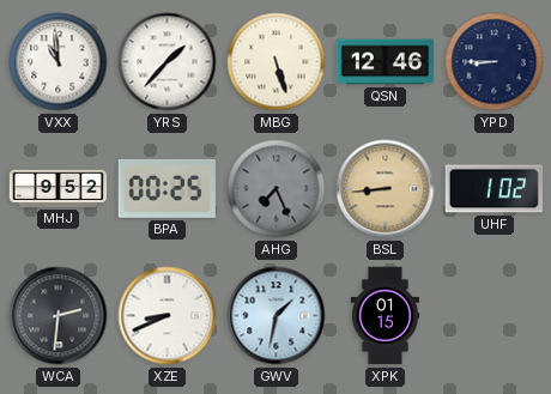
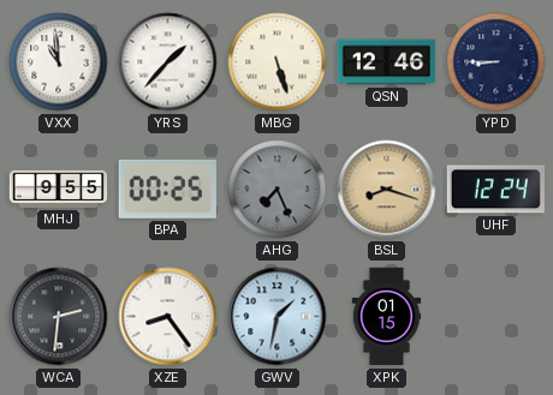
MHJ: 9:52 -> 9:55 (59, 188)
BSL: 8:44 -> 8:18 (387, 190)
UHF: 1:02 -> 12:24 (495, 190)
XZE: 8:41 -> 8:24 (168, 317)
